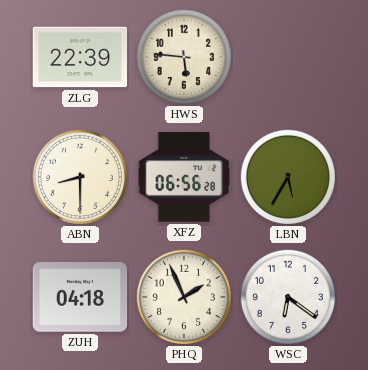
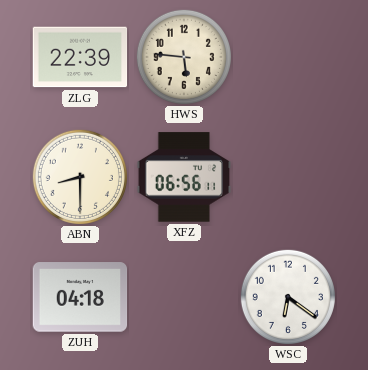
XFZ: 06:56:28 -> 06:56:11 (184, 177)
LBN: 5:35 -> none (288, 177)
PHQ: 1:56 -> none (184, 297)
